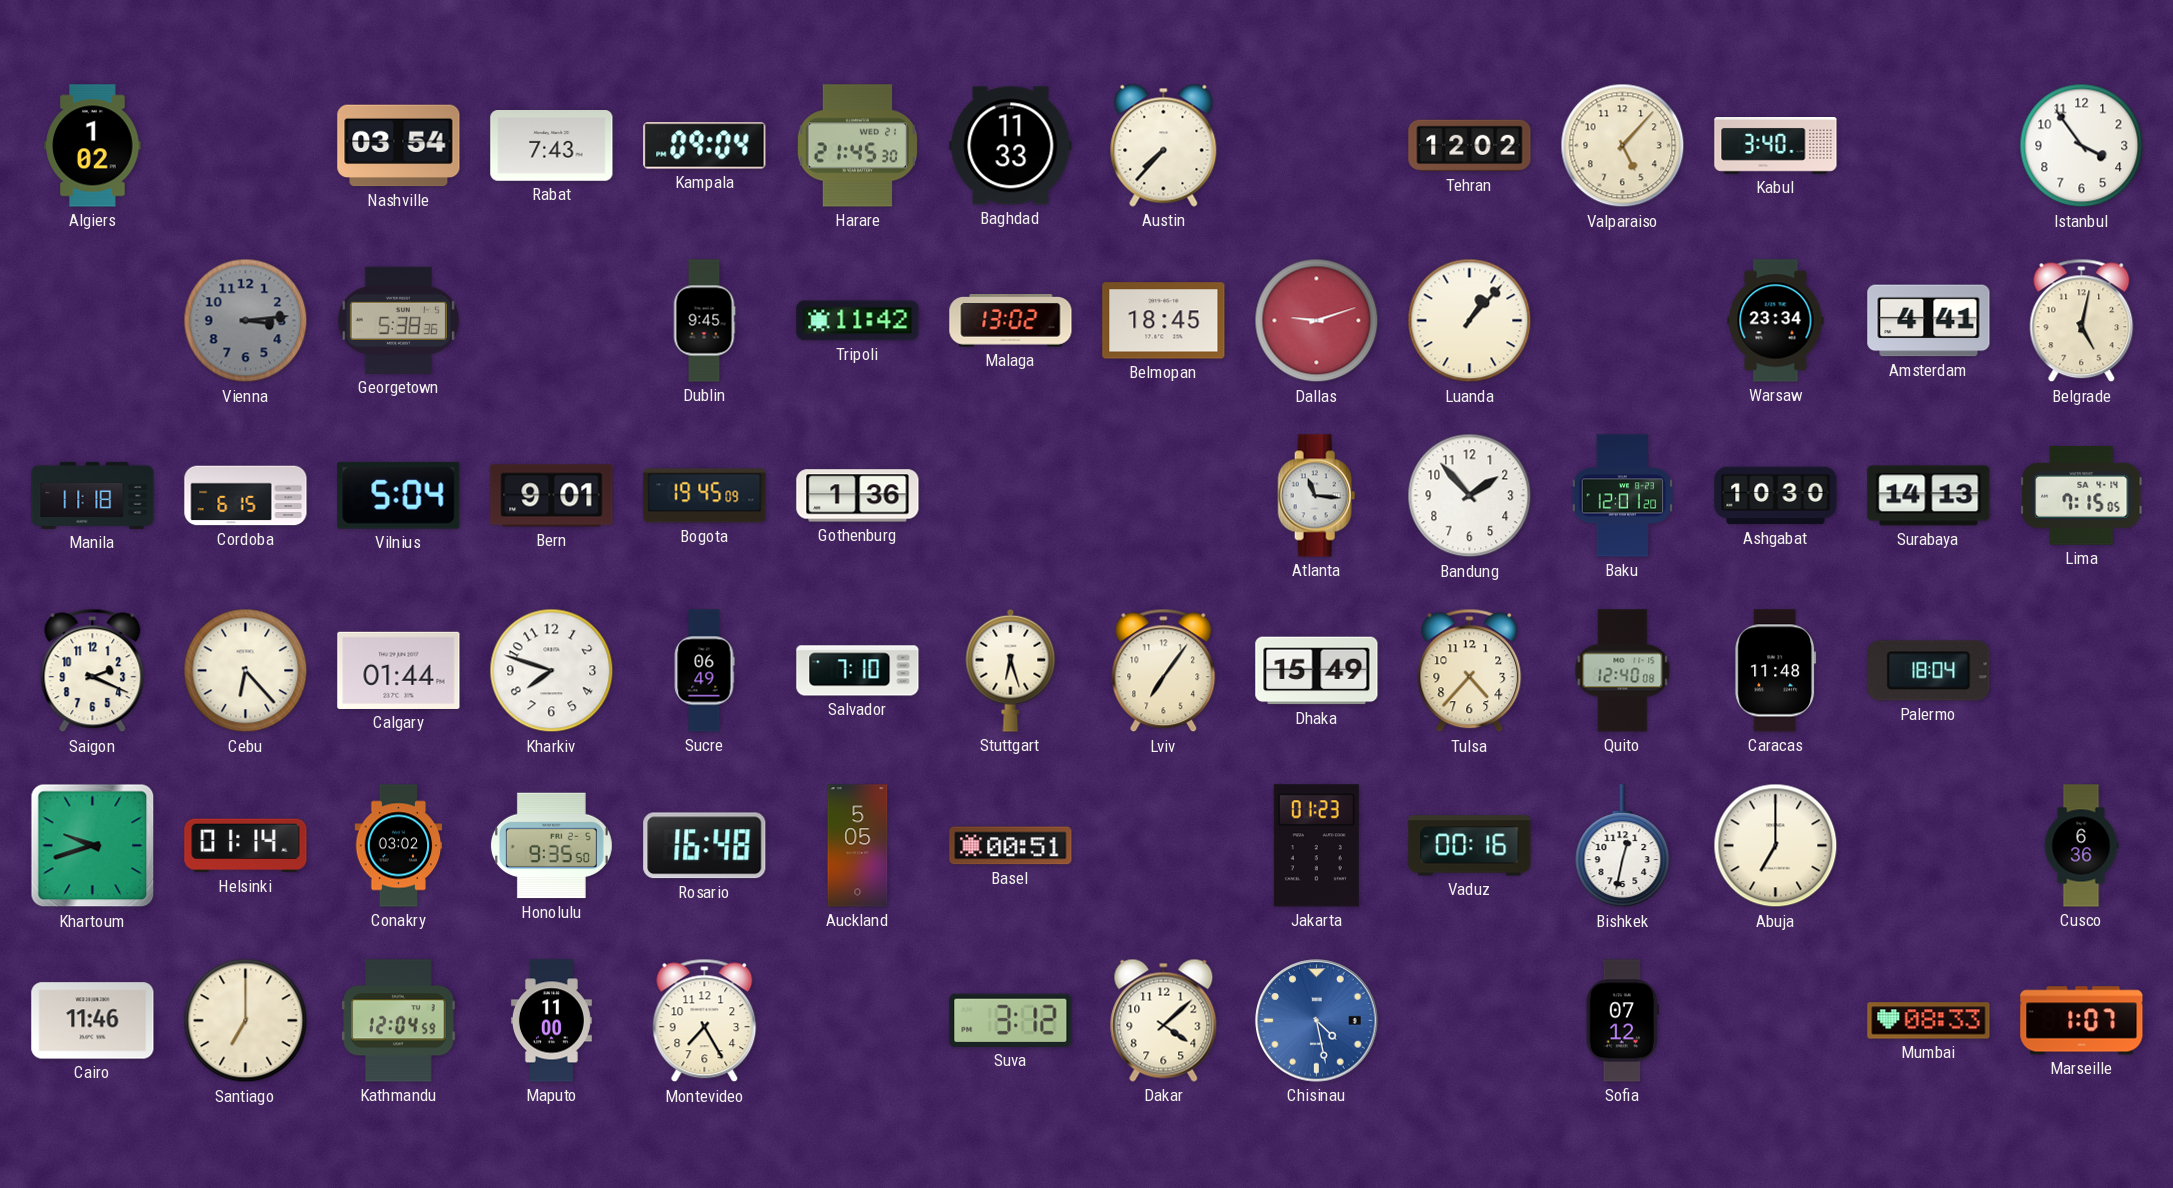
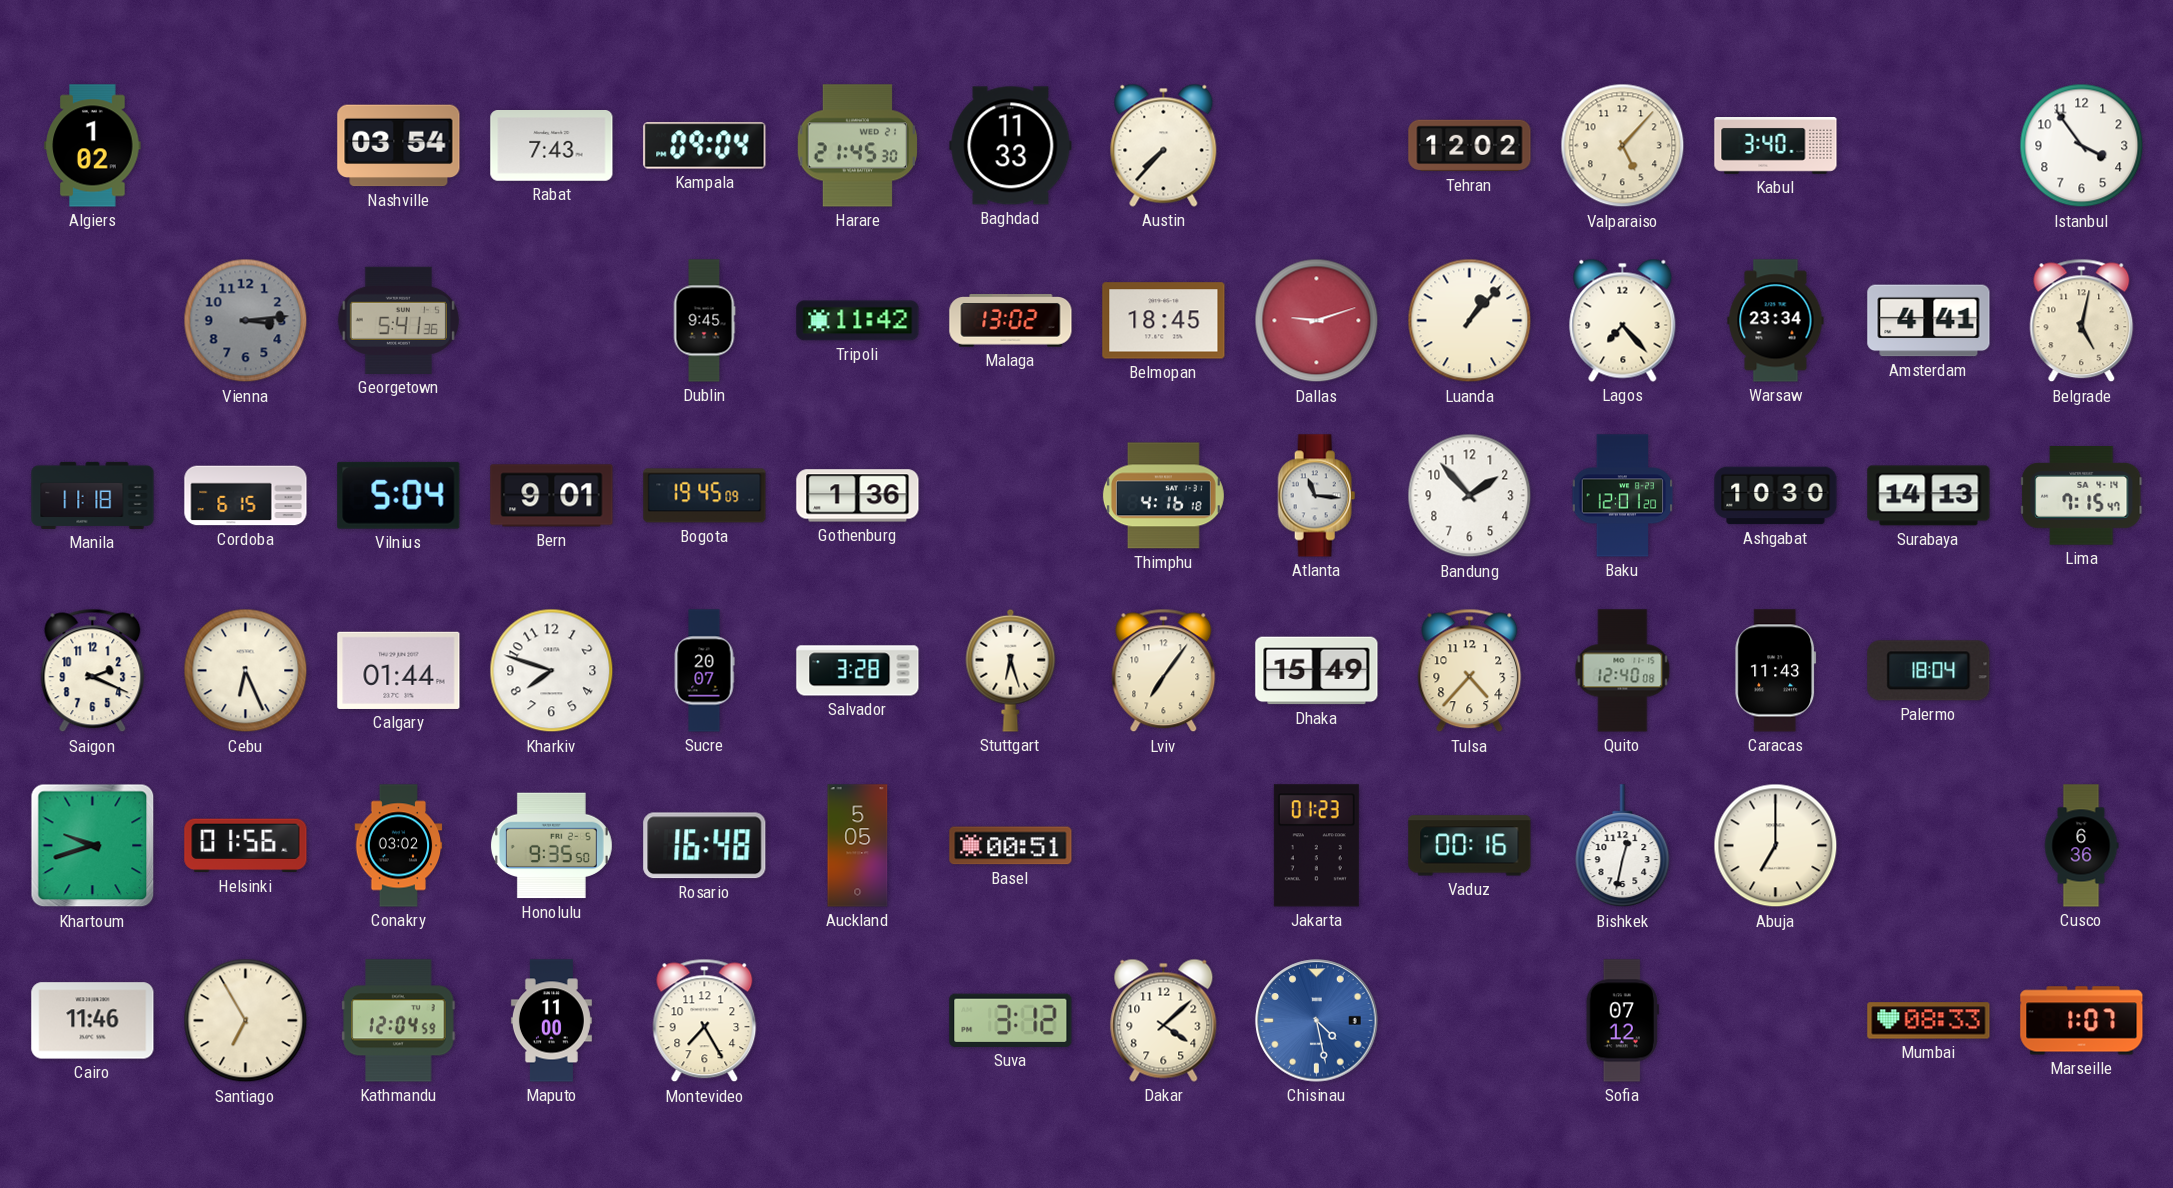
Georgetown: 5:38 -> 5:41 (398, 320)
Lagos: none -> 7:23 (1623, 320)
Thimphu: none -> 4:16 (1163, 496)
Lima: 7:15:05 -> 7:15:47 (2082, 496)
Cebu: 6:23 -> 6:26 (246, 671)
Sucre: 06:49 -> 20:07 (704, 671)
Salvador: 7:10 -> 3:28 (858, 671)
Caracas: 11:48 -> 11:43 (1776, 671)
Helsinki: 01:14 -> 01:56 (246, 846)
Santiago: 7:00 -> 6:55 (246, 1021)
